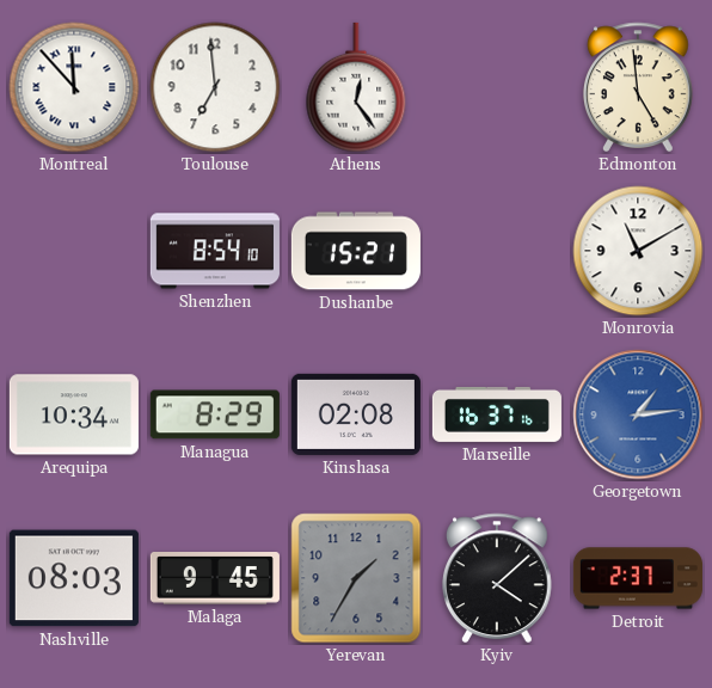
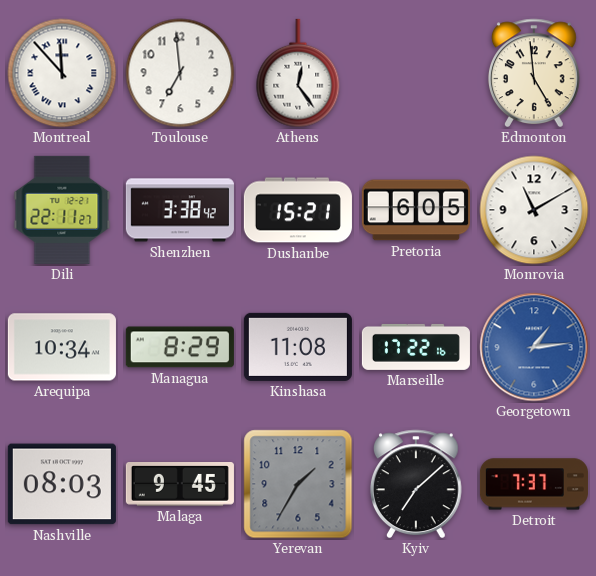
Dili: none -> 22:11 (62, 210)
Shenzhen: 8:54 -> 3:38 (180, 210)
Pretoria: none -> 6:05 (416, 210)
Kinshasa: 02:08 -> 11:08 (298, 347)
Marseille: 16:37 -> 17:22 (416, 347)
Kyiv: 4:08 -> 7:08 (416, 484)
Detroit: 2:37 -> 7:37 (534, 484)
